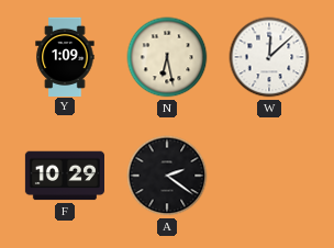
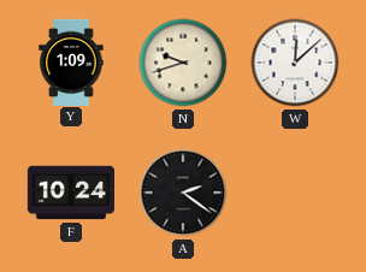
N: 6:28 -> 9:42 (183, 63)
F: 10:29 -> 10:24 (70, 193)
